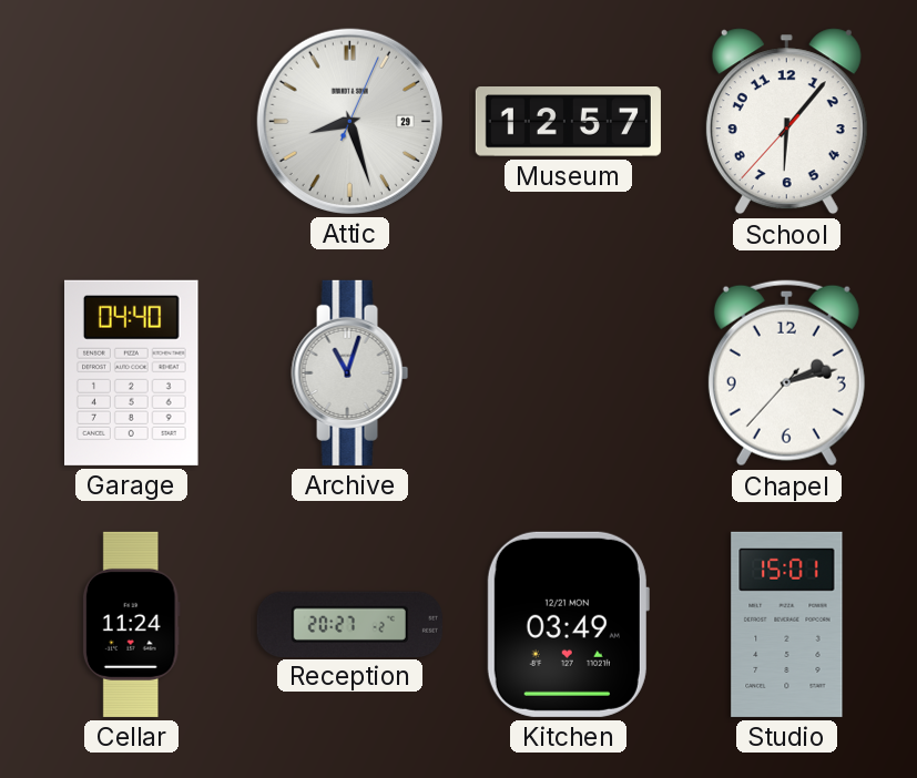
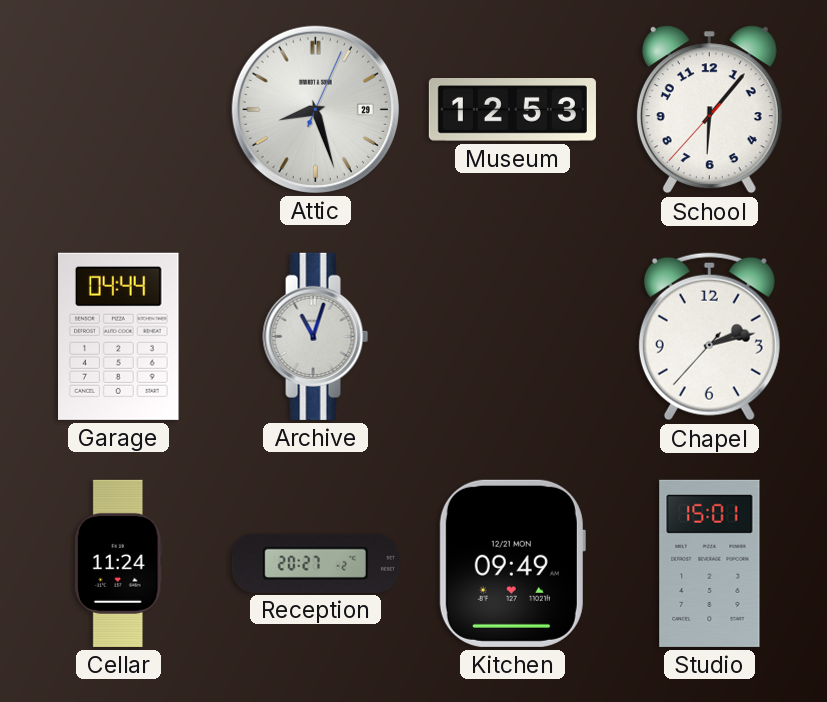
Museum: 12:57 -> 12:53 (512, 110)
Garage: 04:40 -> 04:44 (119, 336)
Kitchen: 03:49 -> 09:49 (512, 563)
